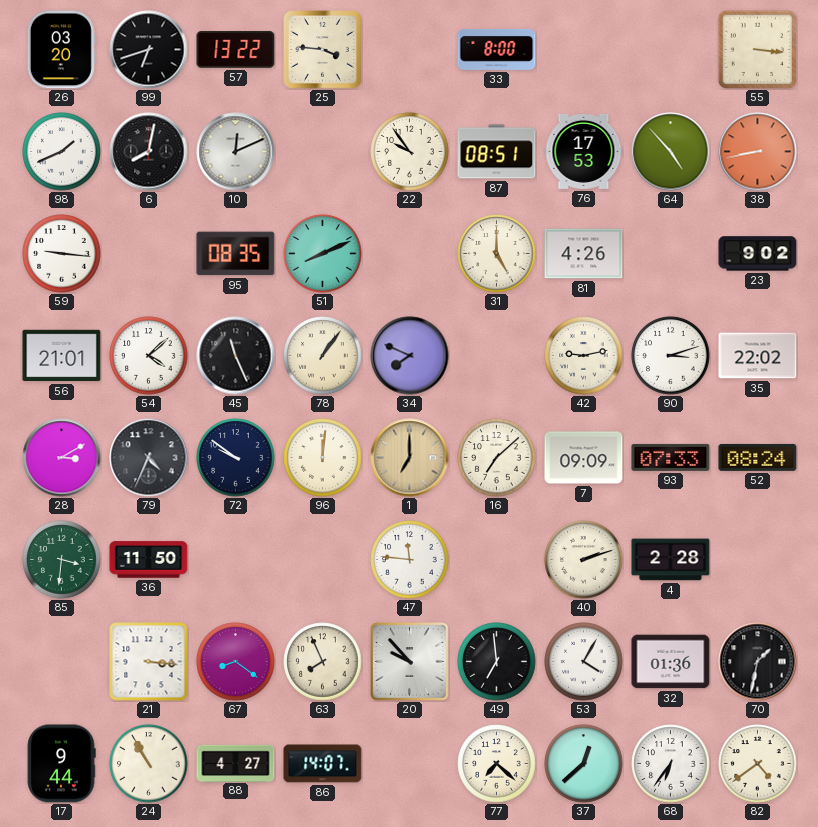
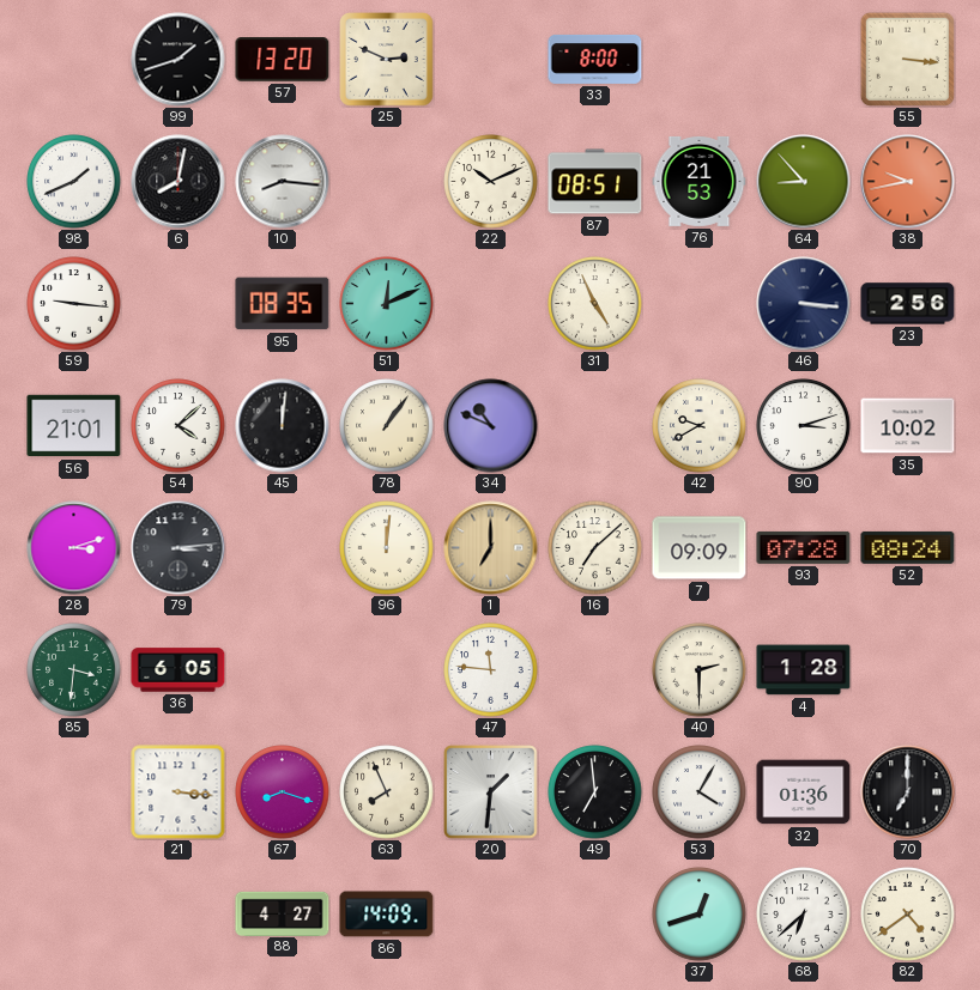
26: 03:20 -> none (61, 50)
99: 6:42 -> 1:42 (179, 60)
57: 13:22 -> 13:20 (283, 60)
25: 3:46 -> 2:49 (387, 60)
10: 12:11 -> 8:16 (283, 182)
22: 9:54 -> 10:11 (491, 182)
76: 17:53 -> 21:53 (700, 181)
64: 4:53 -> 8:53 (804, 182)
38: 8:43 -> 9:43 (908, 182)
51: 8:11 -> 12:11 (387, 304)
31: 5:00 -> 4:56 (595, 304)
81: 4:26 -> none (584, 254)
46: none -> 3:16 (804, 304)
23: 9:02 -> 2:56 (908, 304)
45: 11:26 -> 12:01 (283, 426)
34: 7:49 -> 10:49 (491, 426)
42: 9:13 -> 9:40 (700, 426)
35: 22:02 -> 10:02 (908, 426)
28: 3:10 -> 3:12 (74, 548)
79: 4:34 -> 3:14 (179, 548)
72: 9:51 -> none (236, 458)
93: 07:33 -> 07:28 (804, 547)
36: 11:50 -> 6:05 (179, 670)
40: 2:12 -> 2:30 (700, 670)
4: 2:28 -> 1:28 (804, 670)
67: 8:21 -> 8:18 (283, 792)
20: 9:53 -> 1:31 (491, 792)
70: 1:32 -> 7:00 (908, 792)
17: 9:44 -> none (61, 764)
24: 10:55 -> none (149, 764)
86: 14:07 -> 14:09 (387, 915)
77: 7:22 -> none (497, 764)
37: 12:38 -> 12:42 (700, 915)
68: 6:36 -> 6:38 (804, 915)
